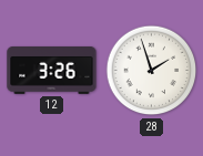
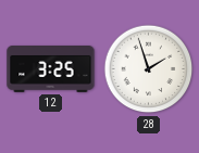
12: 3:26 -> 3:25 (51, 69)
